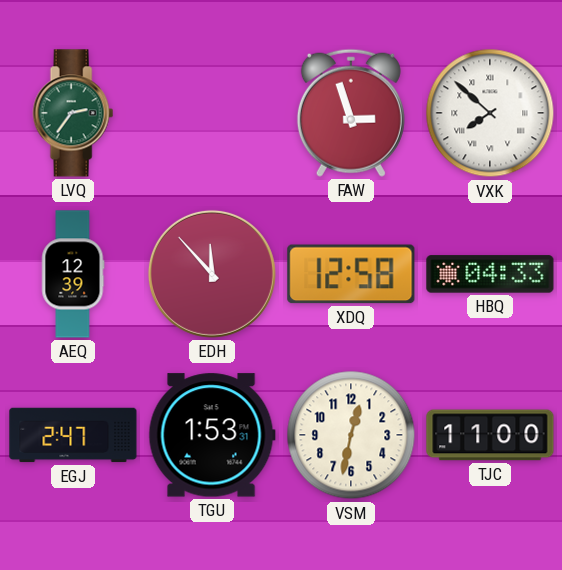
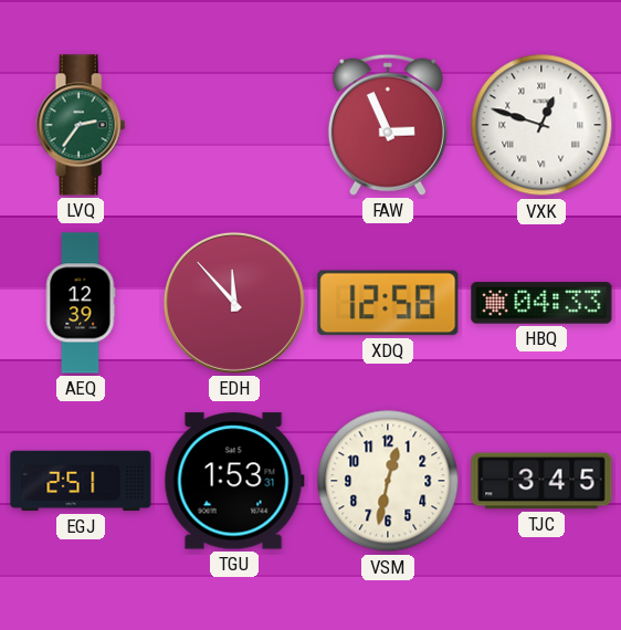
FAW: 2:57 -> 2:56 (388, 125)
VXK: 7:52 -> 12:48 (541, 125)
EGJ: 2:47 -> 2:51 (81, 481)
TJC: 11:00 -> 3:45 (541, 481)
